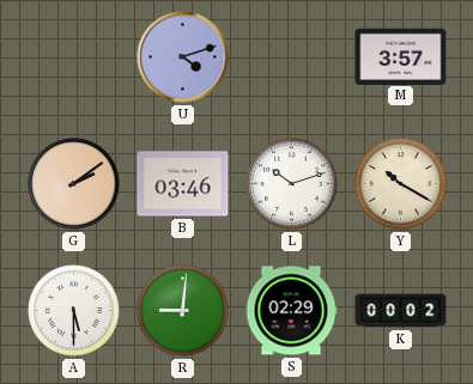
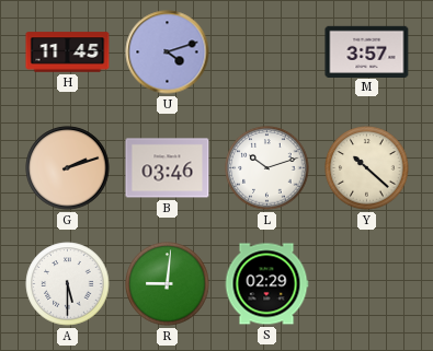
H: none -> 11:45 (68, 52)
G: 2:09 -> 2:12 (68, 168)
Y: 10:20 -> 10:22 (367, 168)
K: 00:02 -> none (401, 311)
